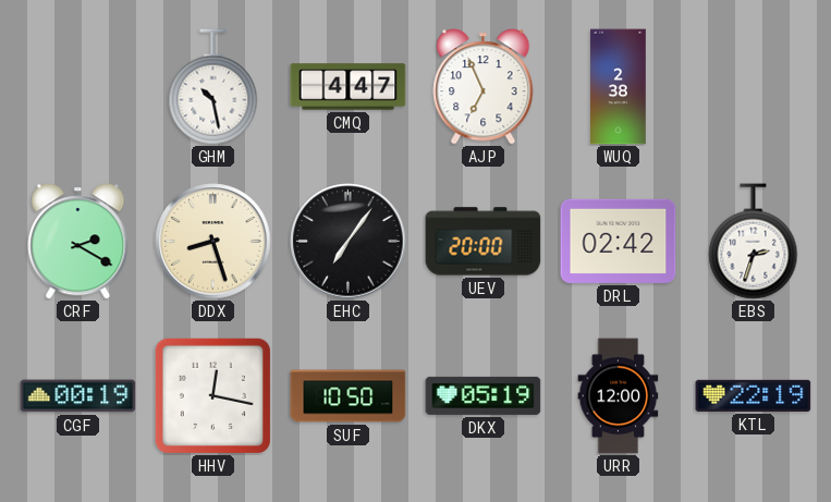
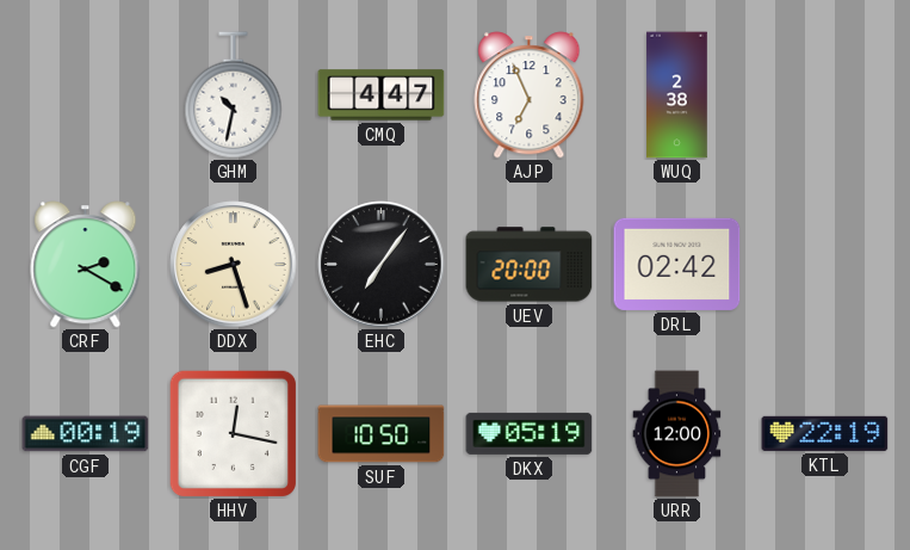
GHM: 10:28 -> 10:32 (234, 95)
EBS: 2:33 -> none (754, 242)
